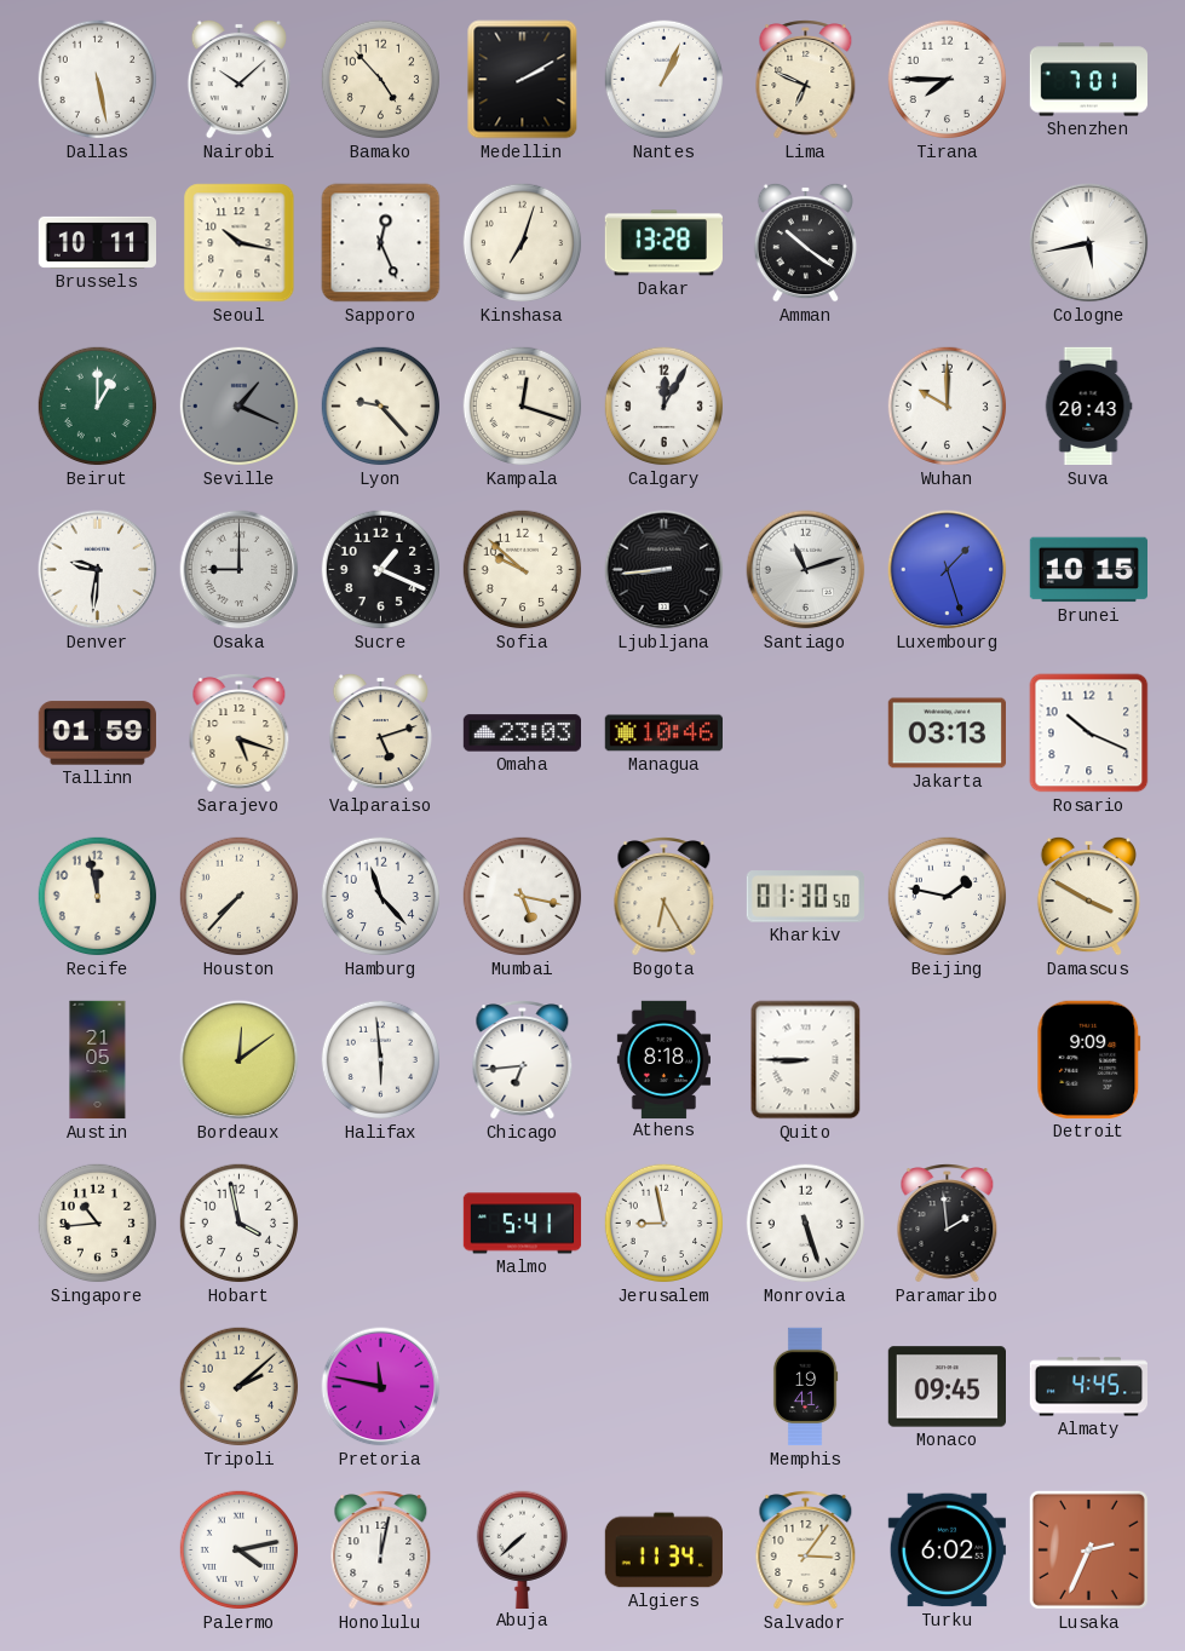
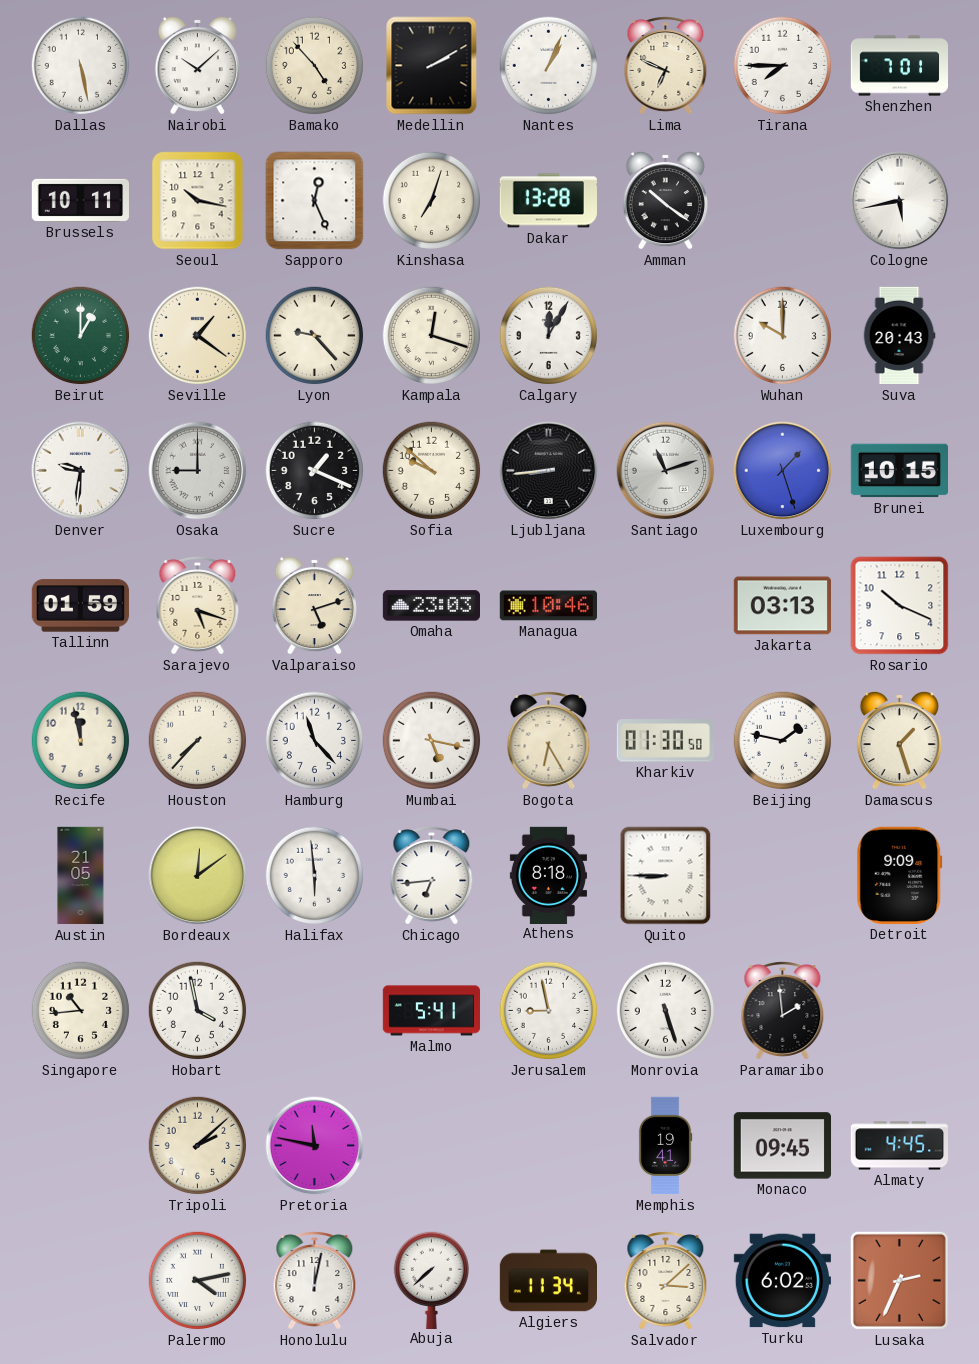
Seville: 1:19 -> 1:21 (198, 336)
Seville dial: grey -> cream (198, 336)
Damascus: 3:50 -> 1:27 (899, 740)
Salvador: 3:06 -> 3:08 (666, 1281)
